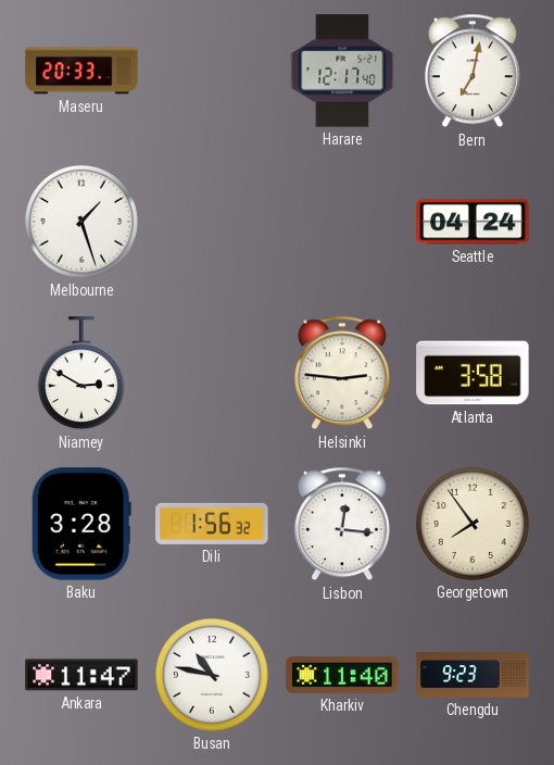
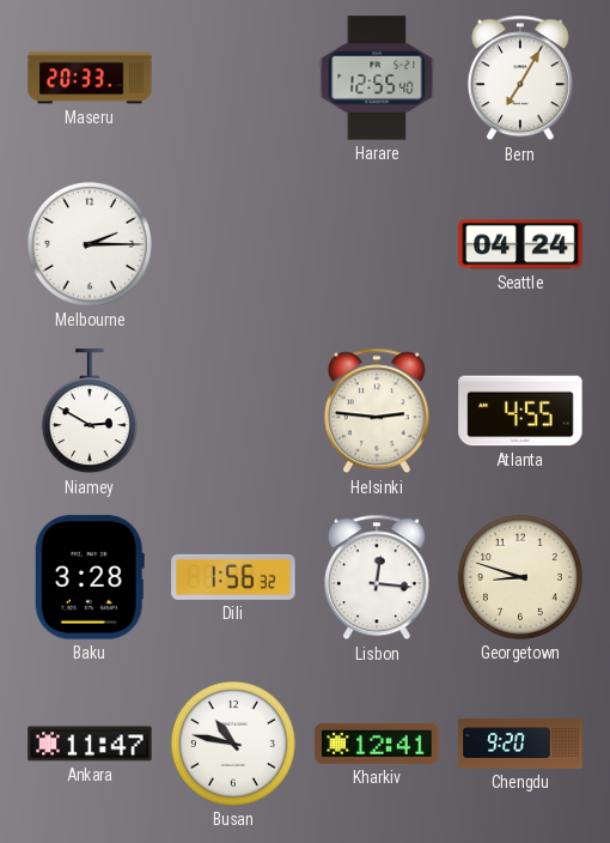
Harare: 12:17 -> 12:55 (377, 78)
Bern: 7:02 -> 7:05 (520, 78)
Melbourne: 1:27 -> 2:15 (90, 244)
Atlanta: 3:58 -> 4:55 (520, 411)
Georgetown: 7:54 -> 8:48 (520, 577)
Kharkiv: 11:40 -> 12:41 (377, 744)
Chengdu: 9:23 -> 9:20 (520, 744)
